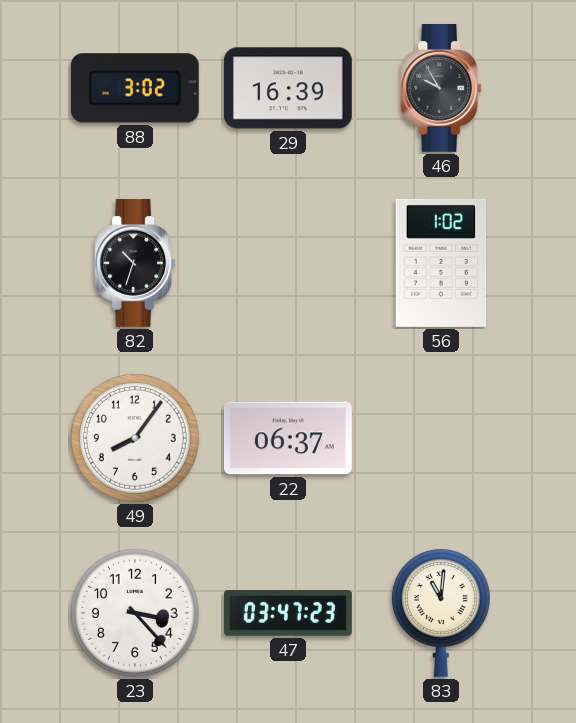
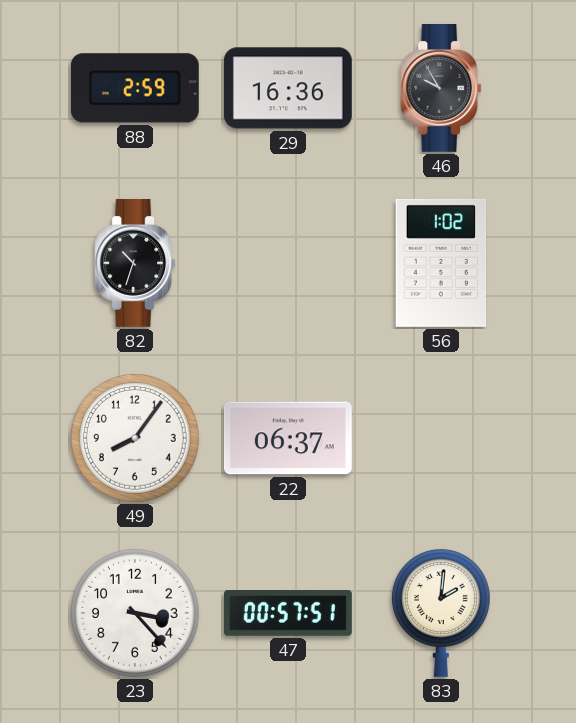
88: 3:02 -> 2:59 (135, 88)
29: 16:39 -> 16:36 (288, 88)
47: 03:47 -> 00:57 (288, 613)
83: 11:01 -> 2:01 (441, 613)
